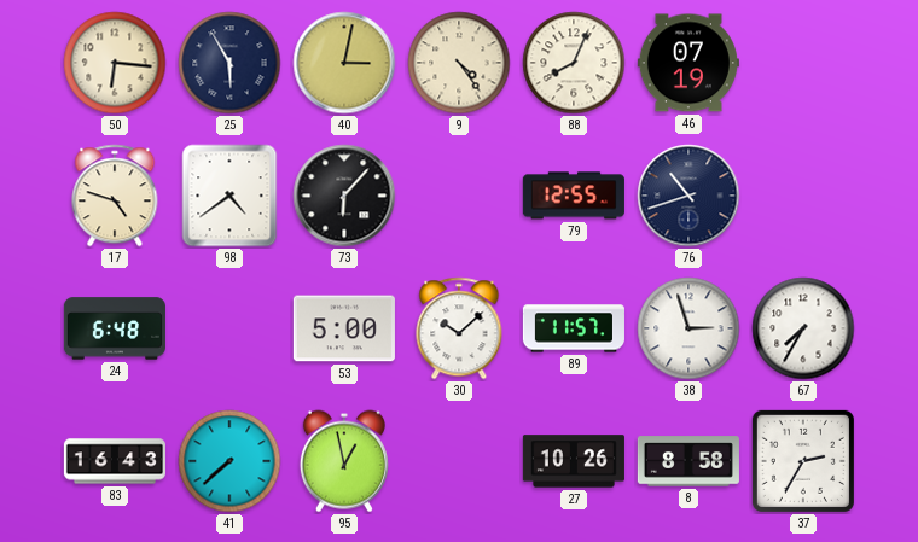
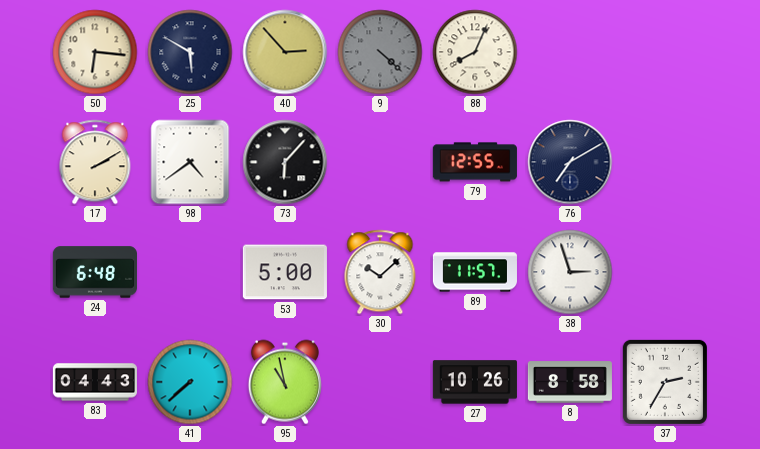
25: 5:55 -> 5:50 (190, 52)
40: 3:02 -> 2:53 (285, 52)
9: 4:24 -> 4:22 (380, 52)
9 dial: cream -> grey (380, 52)
46: 07:19 -> none (688, 63)
17: 4:48 -> 2:10 (95, 162)
76: 10:42 -> 7:10 (570, 162)
67: 7:35 -> none (803, 328)
83: 16:43 -> 04:43 (95, 382)
95: 12:58 -> 10:58 (285, 382)
